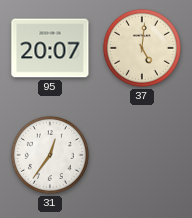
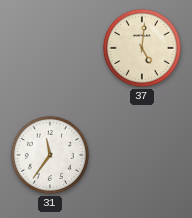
95: 20:07 -> none (50, 48)
31: 12:36 -> 11:36 (50, 155)
